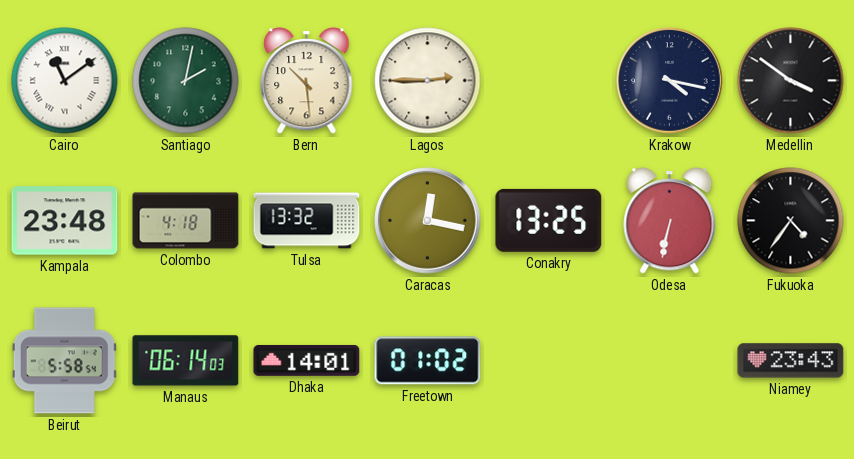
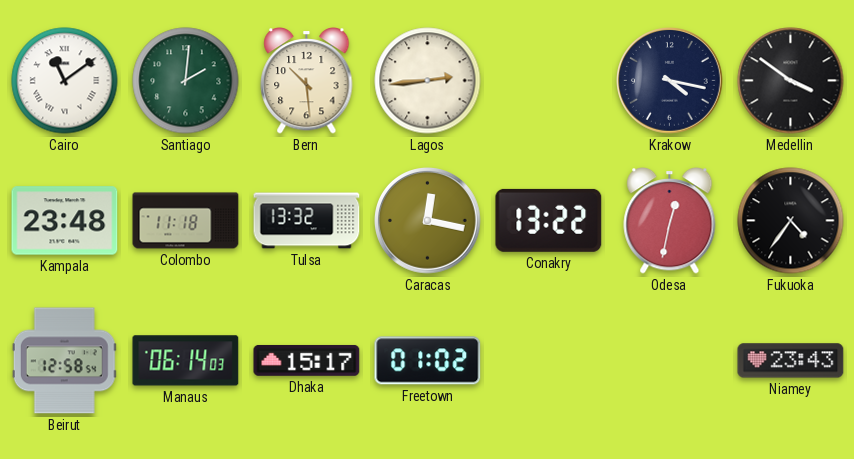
Santiago: 2:02 -> 2:01 (186, 81)
Lagos: 2:45 -> 2:44 (428, 81)
Colombo: 4:18 -> 11:18 (186, 221)
Conakry: 13:25 -> 13:22 (549, 220)
Odesa: 6:32 -> 12:32 (670, 221)
Beirut: 5:58 -> 12:58 (64, 361)
Dhaka: 14:01 -> 15:17 (307, 360)
